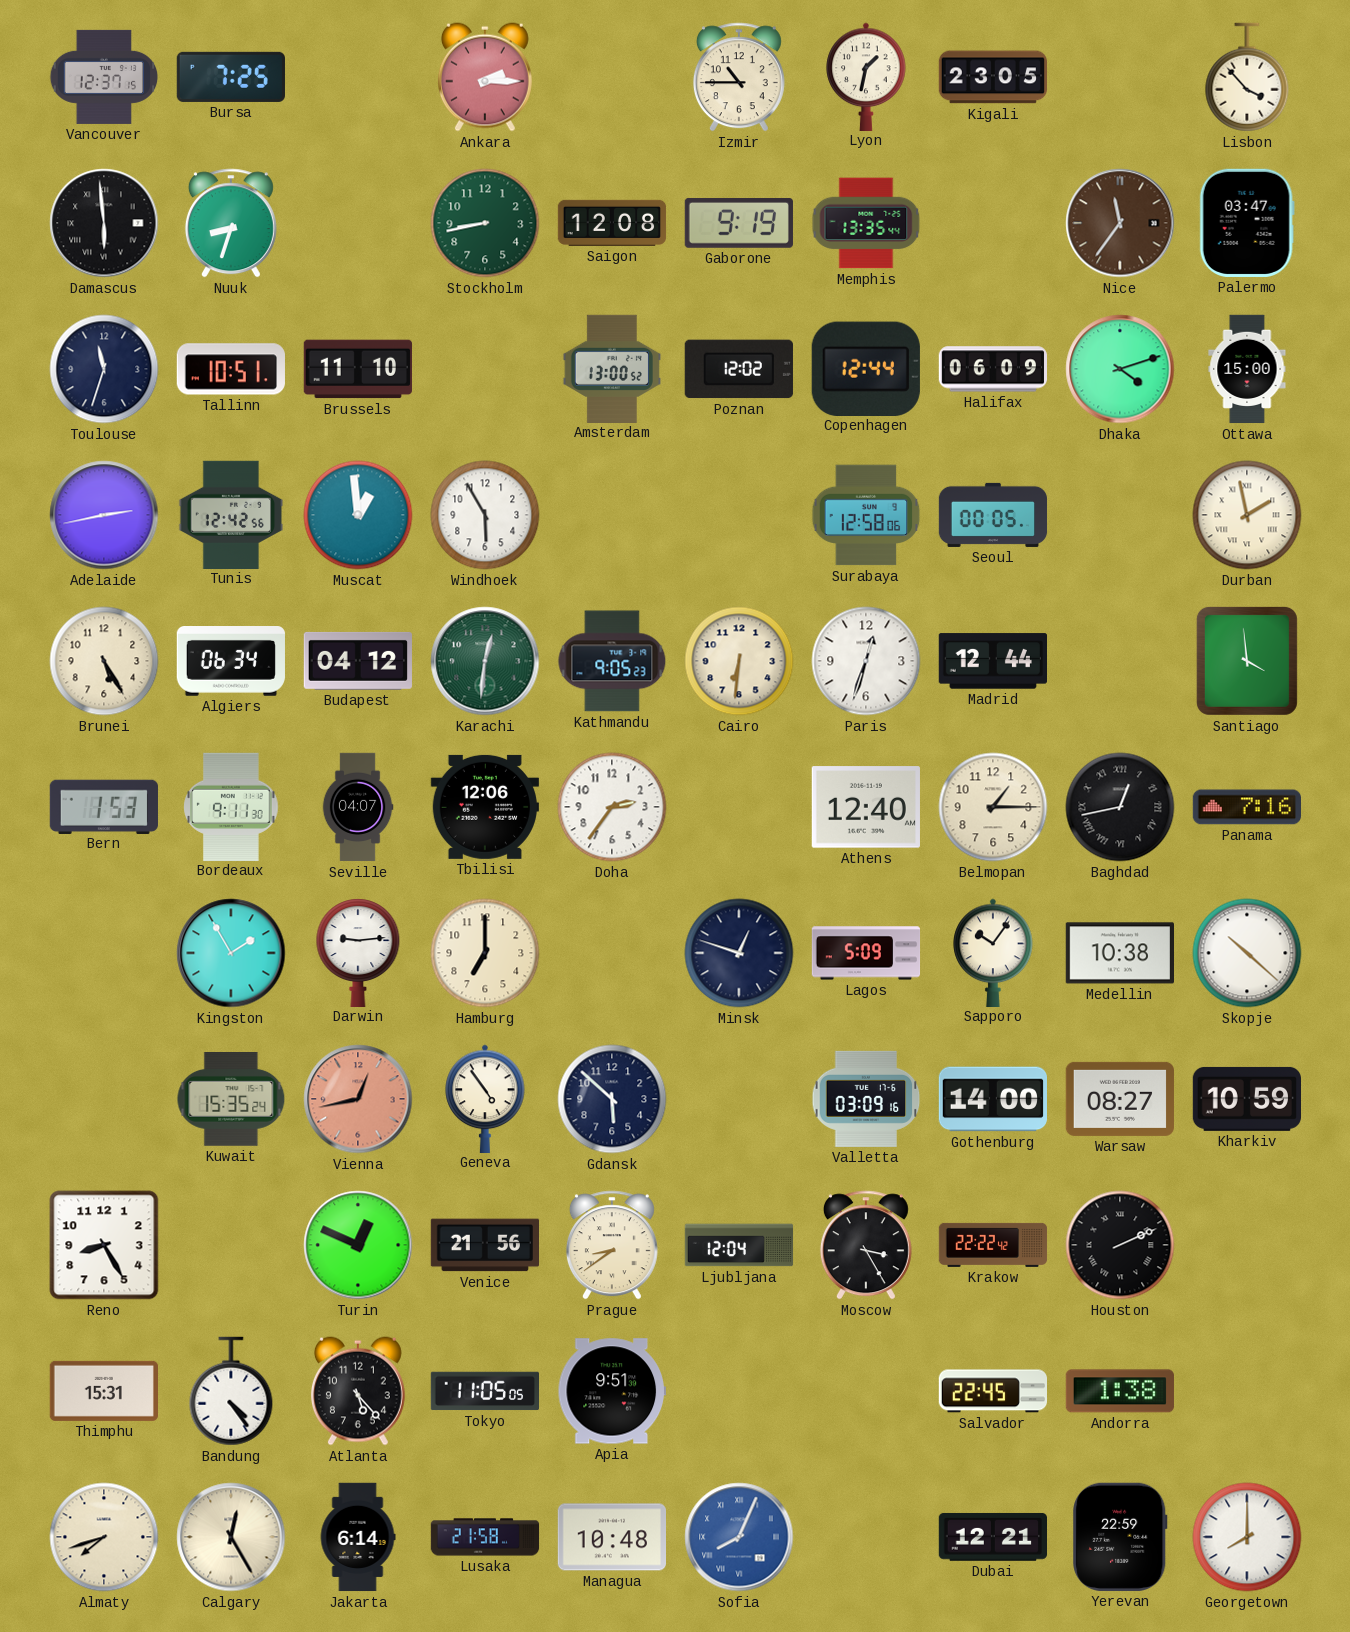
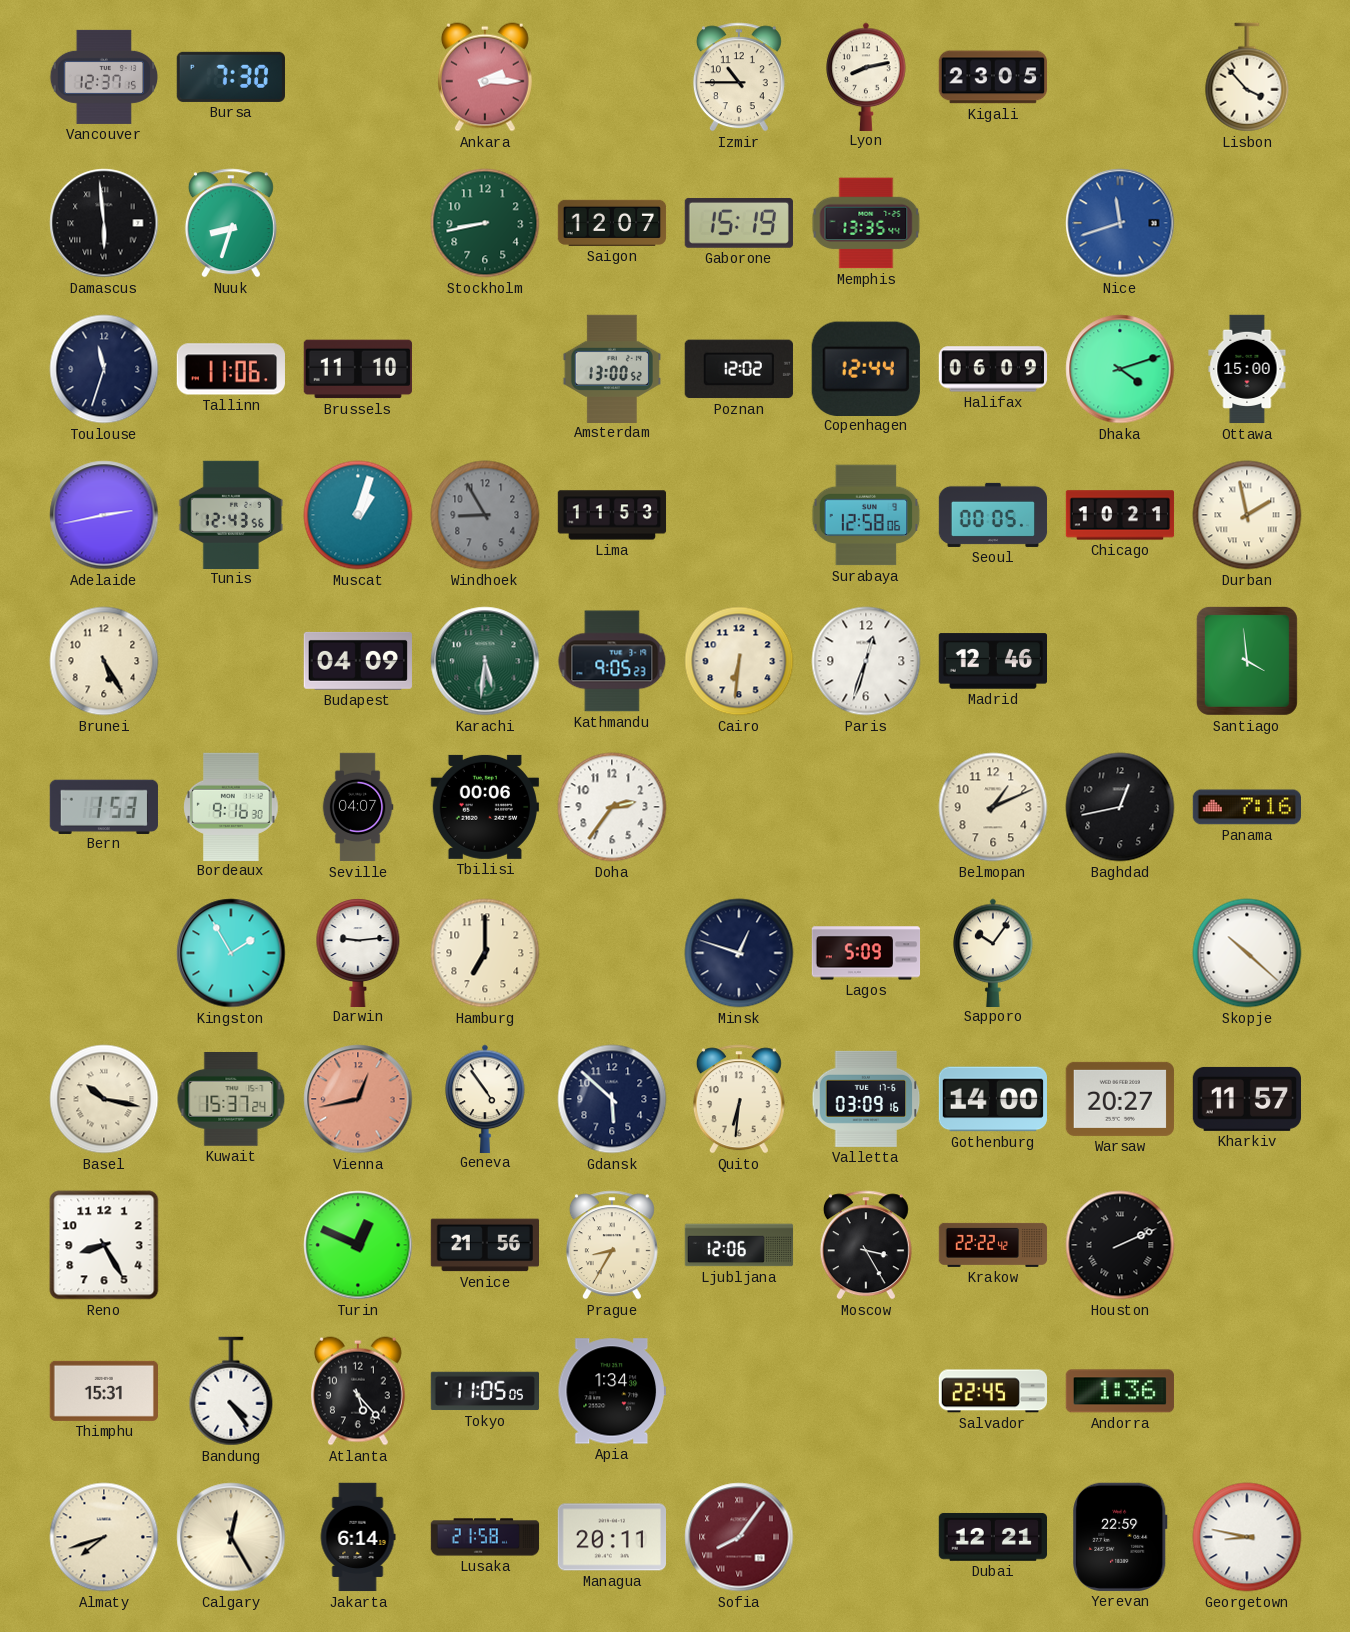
Bursa: 7:25 -> 7:30 (231, 77)
Lyon: 1:32 -> 8:13 (866, 76)
Saigon: 12:08 -> 12:07 (612, 223)
Gaborone: 9:19 -> 15:19 (739, 224)
Nice: 11:36 -> 11:42 (1120, 223)
Nice dial: brown -> blue (1120, 223)
Palermo: 03:47 -> none (1247, 223)
Tallinn: 10:51 -> 11:06 (231, 369)
Tunis: 12:42 -> 12:43 (231, 514)
Muscat: 12:59 -> 1:03 (358, 515)
Windhoek: 5:55 -> 8:55 (485, 515)
Windhoek dial: white -> grey (485, 515)
Lima: none -> 11:53 (612, 515)
Chicago: none -> 10:21 (1120, 515)
Algiers: 06:34 -> none (230, 662)
Budapest: 04:12 -> 04:09 (358, 661)
Karachi: 12:31 -> 5:31 (485, 661)
Madrid: 12:44 -> 12:46 (992, 661)
Bordeaux: 9:11 -> 9:16 (231, 806)
Tbilisi: 12:06 -> 00:06 (485, 807)
Athens: 12:40 -> none (866, 807)
Belmopan: 1:15 -> 1:11 (993, 807)
Baghdad numerals: Roman -> Arabic (1120, 807)
Medellin: 10:38 -> none (1119, 953)
Basel: none -> 10:17 (104, 1099)
Kuwait: 15:35 -> 15:37 (231, 1100)
Quito: none -> 6:31 (739, 1099)
Warsaw: 08:27 -> 20:27 (1120, 1099)
Kharkiv: 10:59 -> 11:57 (1246, 1099)
Prague: 8:39 -> 8:35 (612, 1245)
Ljubljana: 12:04 -> 12:06 (739, 1245)
Apia: 9:51 -> 1:34 (612, 1391)
Andorra: 1:38 -> 1:36 (1120, 1391)
Managua: 10:48 -> 20:11 (611, 1537)
Sofia: 8:04 -> 8:06 (739, 1537)
Sofia dial: blue -> burgundy (739, 1537)
Georgetown: 8:00 -> 8:47 (1247, 1537)
